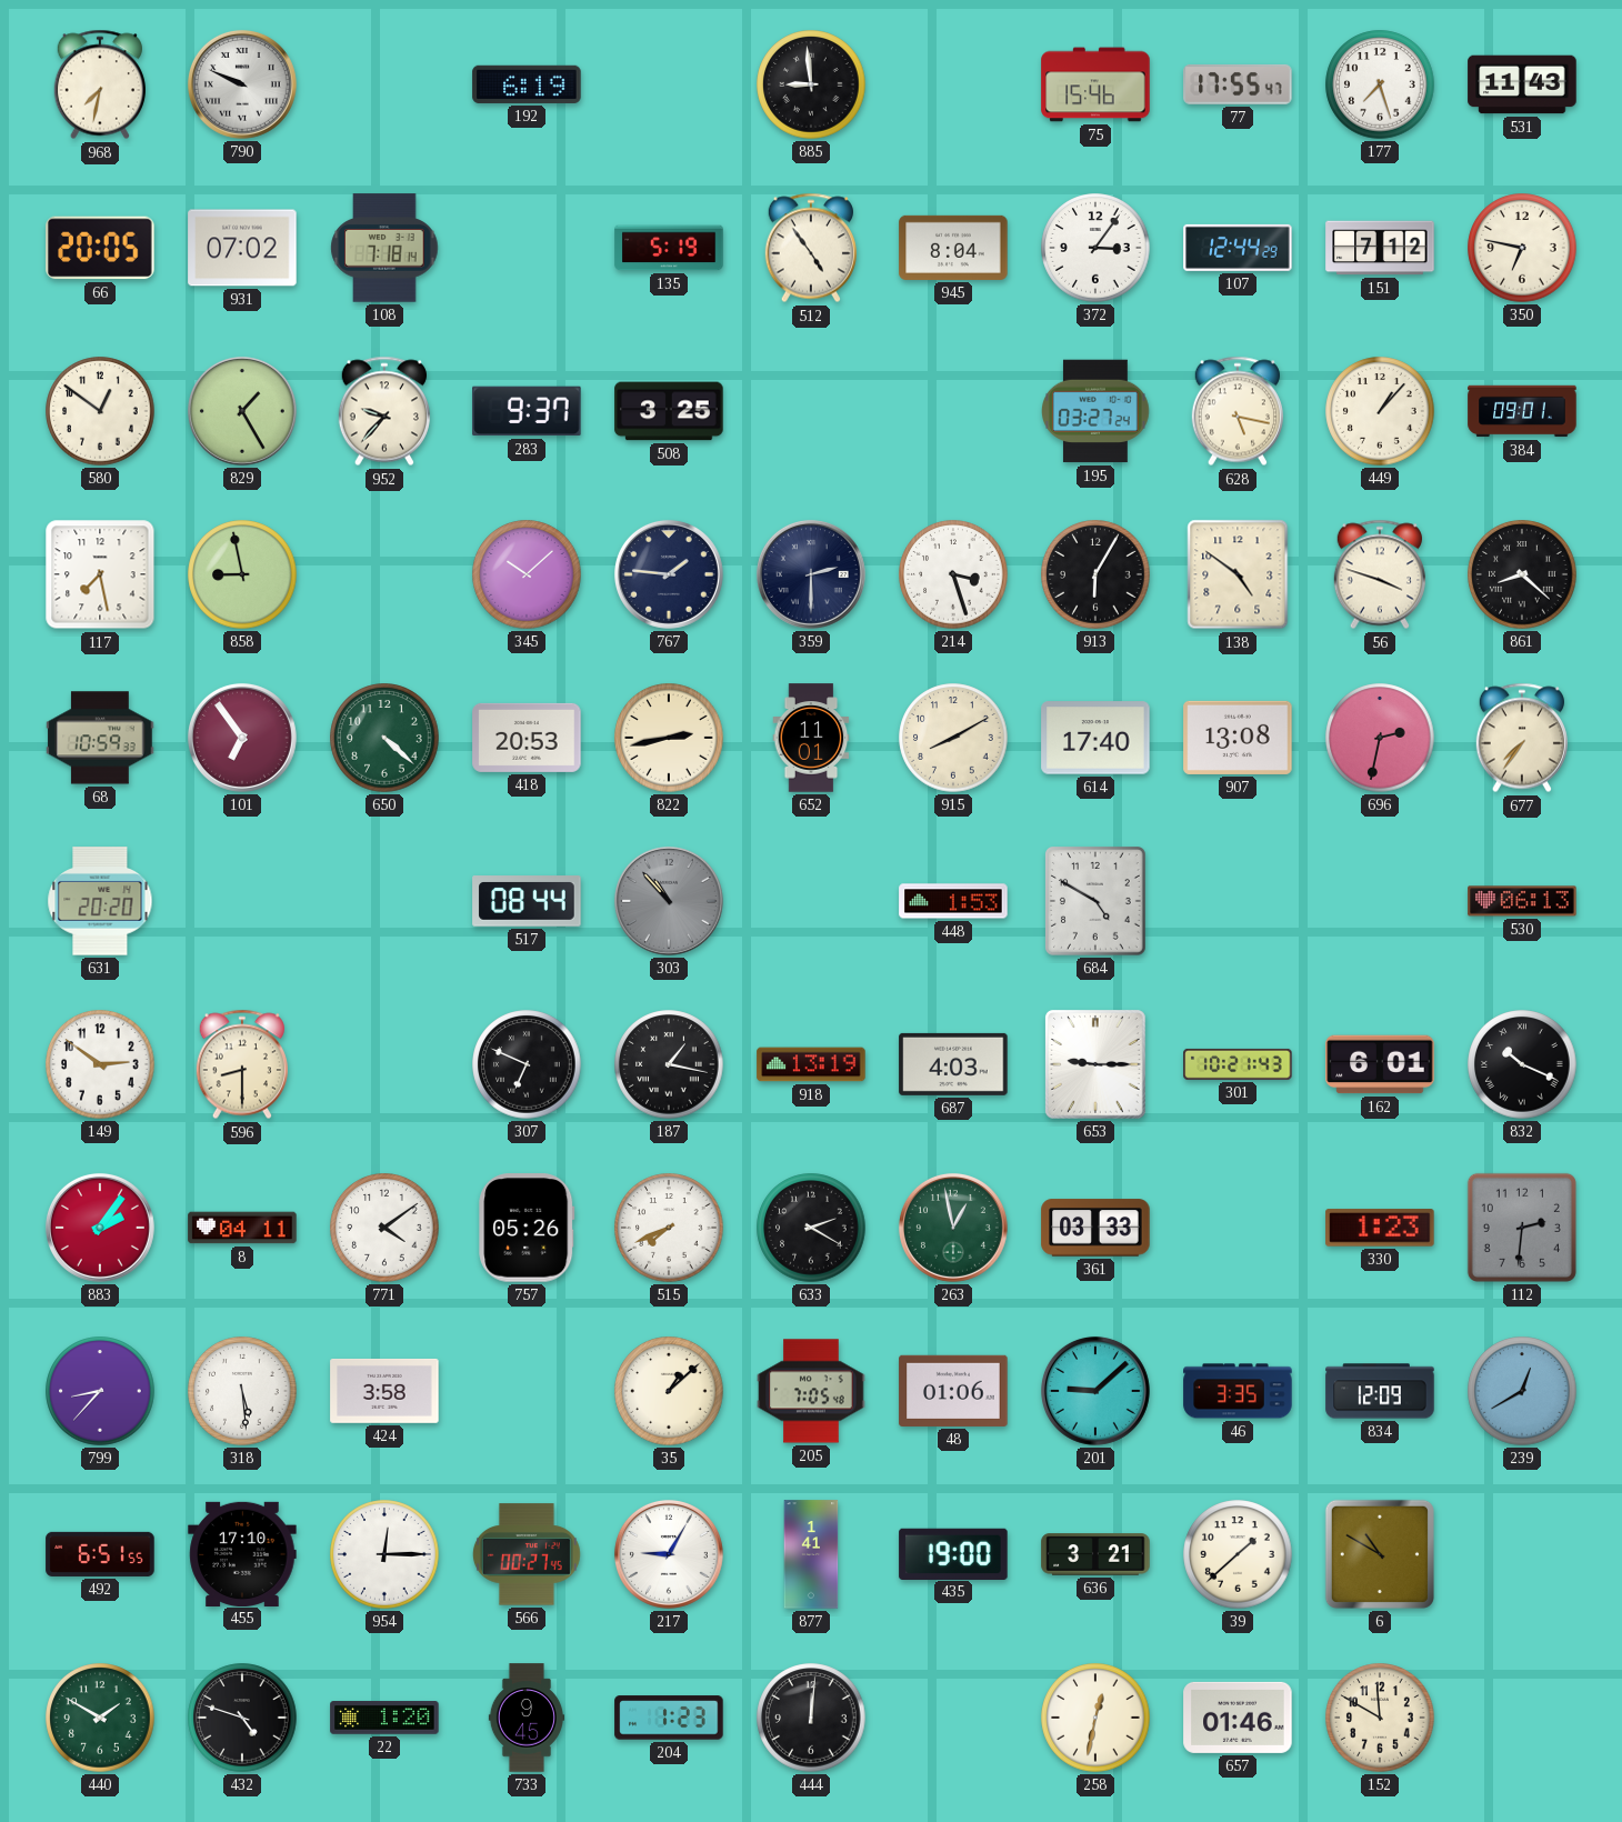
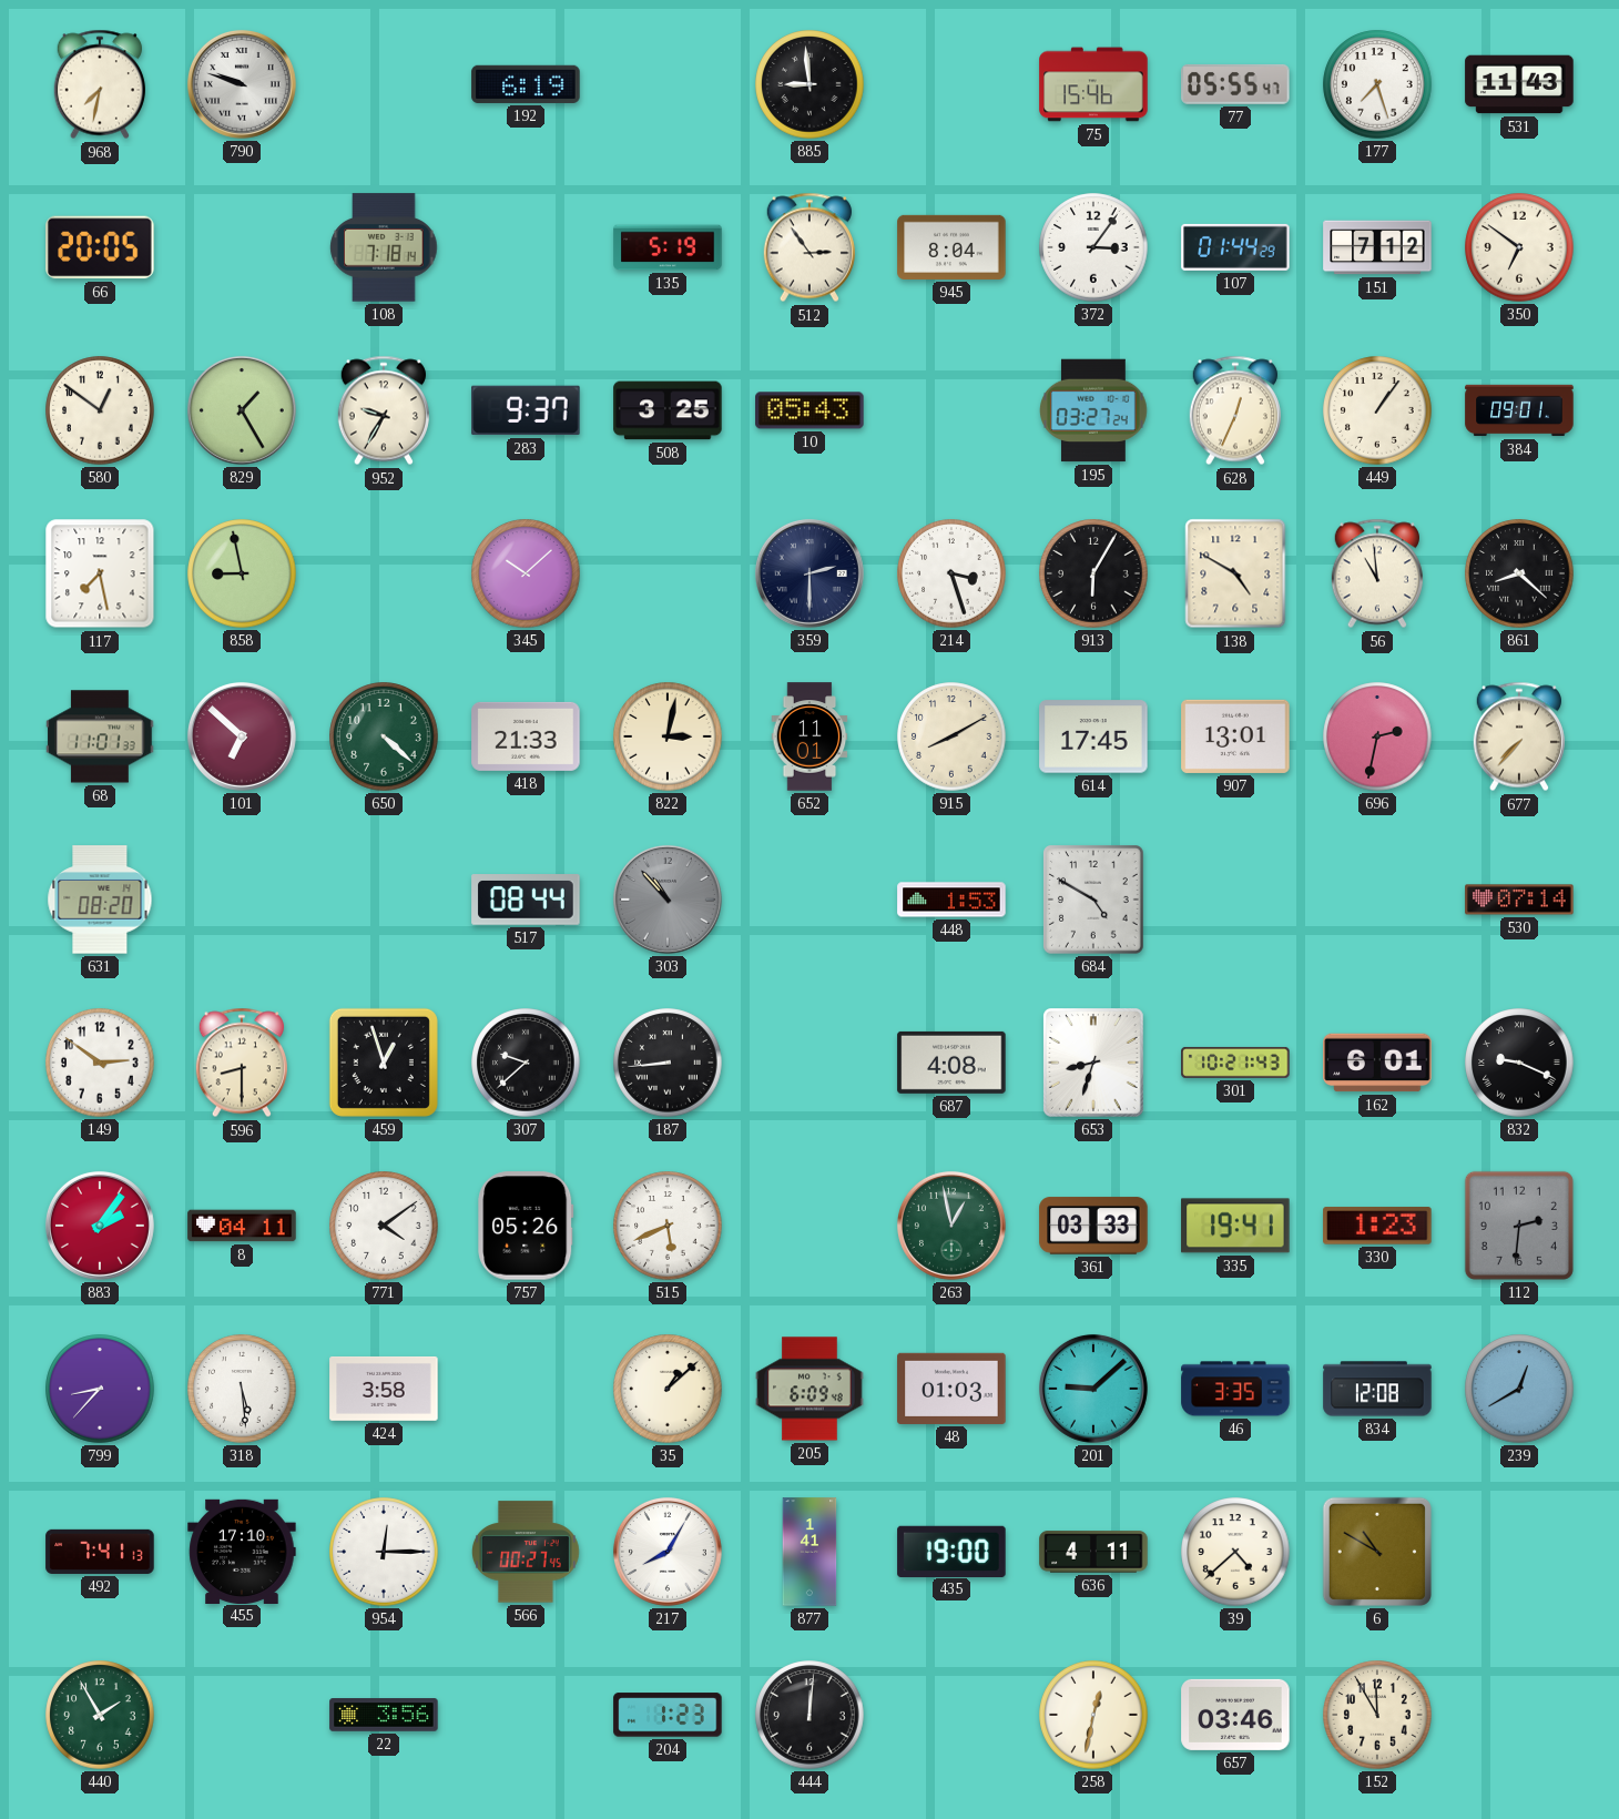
790: 9:49 -> 9:48 (242, 84)
77: 17:55 -> 05:55 (1235, 84)
931: 07:02 -> none (242, 248)
512: 4:54 -> 2:54 (809, 247)
107: 12:44 -> 01:44 (1235, 247)
350: 6:47 -> 6:51 (1519, 247)
952: 9:37 -> 9:35 (384, 410)
10: none -> 05:43 (809, 410)
628: 5:17 -> 12:34 (1235, 410)
449: 1:07 -> 1:06 (1377, 410)
767: 1:46 -> none (669, 574)
138: 4:51 -> 4:50 (1235, 573)
56: 3:48 -> 10:59 (1377, 573)
68: 10:59 -> 11:01 (100, 736)
101: 6:54 -> 6:52 (242, 736)
418: 20:53 -> 21:33 (526, 736)
822: 2:43 -> 3:02 (668, 736)
614: 17:40 -> 17:45 (1093, 736)
907: 13:08 -> 13:01 (1235, 736)
677: 7:36 -> 7:37 (1519, 736)
631: 20:20 -> 08:20 (100, 900)
530: 06:13 -> 07:14 (1519, 900)
459: none -> 12:57 (384, 1063)
307: 6:49 -> 9:38 (526, 1063)
187: 1:17 -> 8:44 (668, 1063)
918: 13:19 -> none (811, 1064)
687: 4:03 -> 4:08 (951, 1063)
653: 9:15 -> 8:33 (1094, 1064)
832: 10:19 -> 9:19 (1519, 1063)
515: 7:41 -> 5:41 (668, 1226)
633: 2:20 -> none (811, 1228)
335: none -> 19:41 (1235, 1226)
205: 7:05 -> 6:09 (809, 1389)
48: 01:06 -> 01:03 (951, 1389)
834: 12:09 -> 12:08 (1377, 1389)
492: 6:51 -> 7:41 (100, 1552)
217: 9:05 -> 8:05 (668, 1552)
636: 3:21 -> 4:11 (1093, 1552)
39: 1:38 -> 4:38 (1235, 1552)
440: 1:50 -> 1:55 (100, 1715)
432: 4:48 -> none (242, 1718)
22: 1:20 -> 3:56 (384, 1715)
733: 9:45 -> none (525, 1718)
657: 01:46 -> 03:46 (1235, 1715)
152: 11:50 -> 11:55 (1377, 1715)
